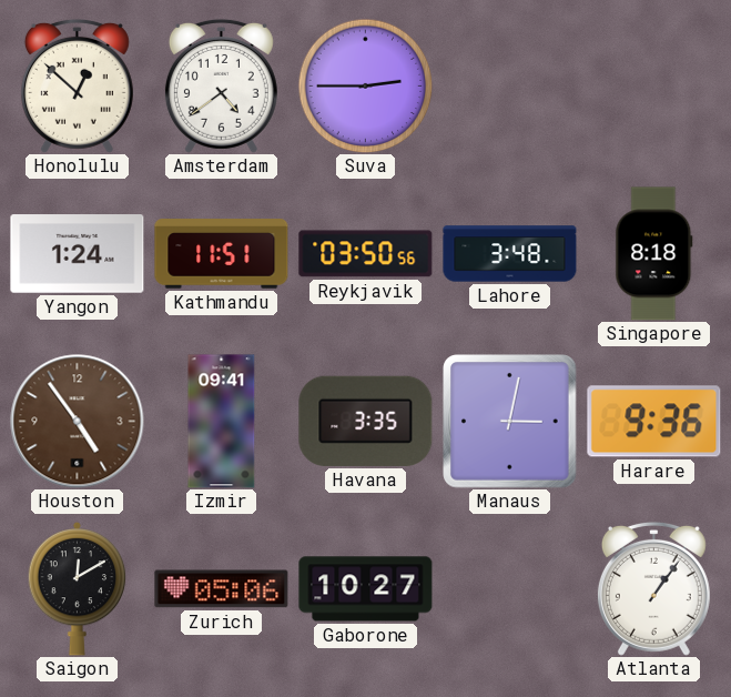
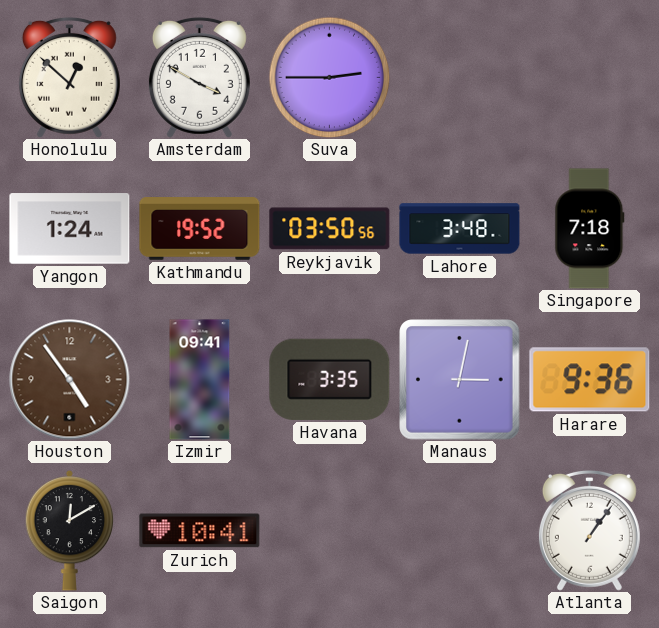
Amsterdam: 4:39 -> 3:50 (199, 77)
Kathmandu: 11:51 -> 19:52 (200, 229)
Singapore: 8:18 -> 7:18 (590, 229)
Zurich: 05:06 -> 10:41 (200, 531)
Gaborone: 10:27 -> none (366, 589)
